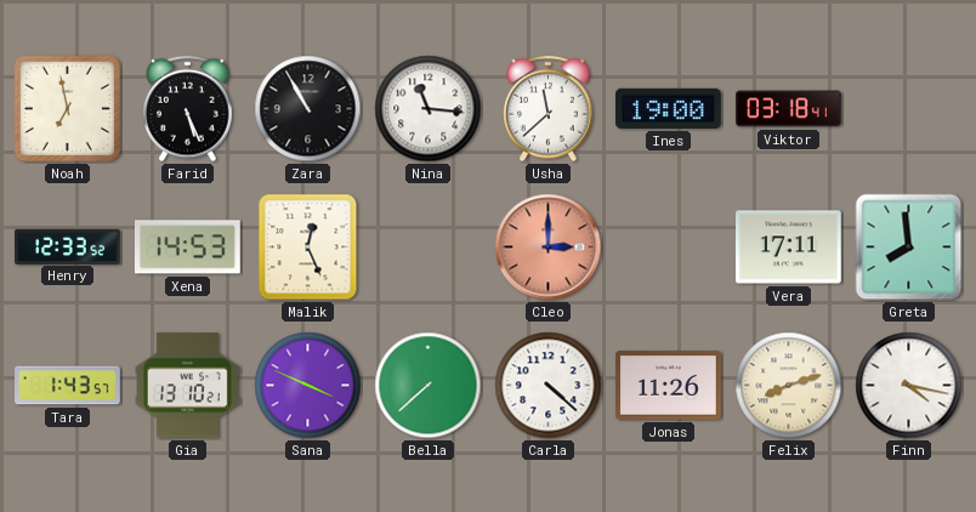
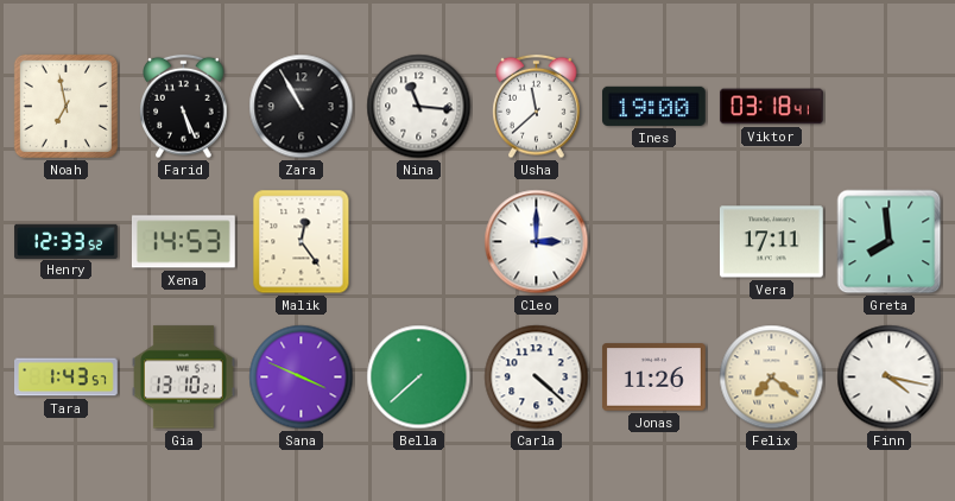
Malik: 12:26 -> 12:24 (302, 242)
Cleo dial: salmon -> white (537, 242)
Felix: 8:12 -> 7:21 (772, 378)
